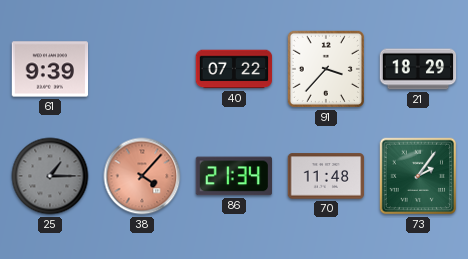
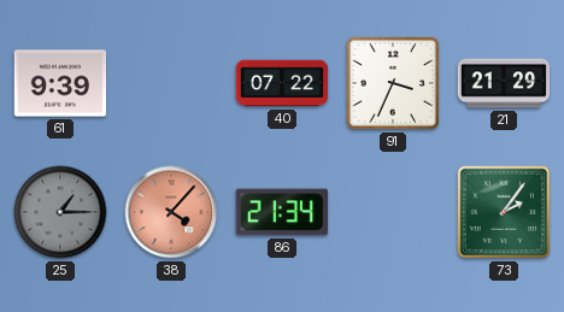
91: 3:37 -> 3:34 (393, 83)
21: 18:29 -> 21:29 (504, 83)
70: 11:48 -> none (326, 176)
